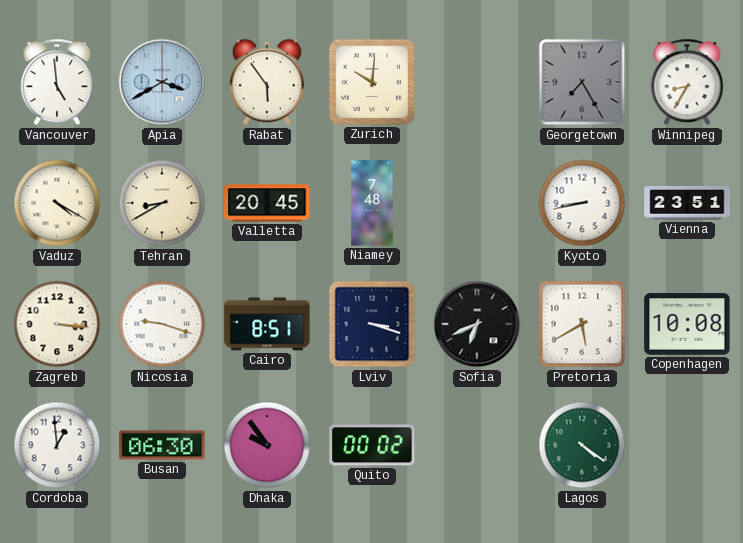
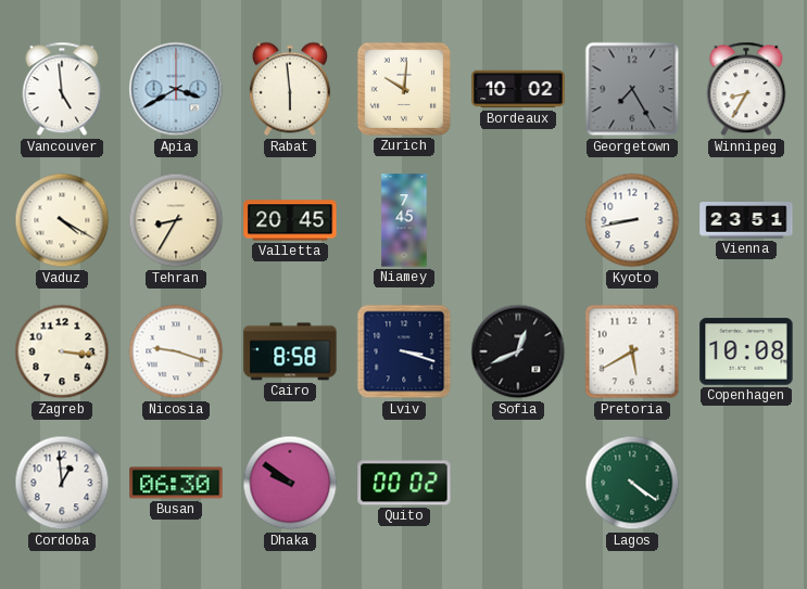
Rabat: 5:54 -> 5:59 (290, 89)
Bordeaux: none -> 10:02 (518, 89)
Tehran: 8:40 -> 8:35 (176, 220)
Niamey: 7:48 -> 7:45 (404, 220)
Cairo: 8:51 -> 8:58 (290, 351)
Sofia: 6:41 -> 12:41 (518, 351)
Dhaka: 9:54 -> 9:51 (290, 483)
